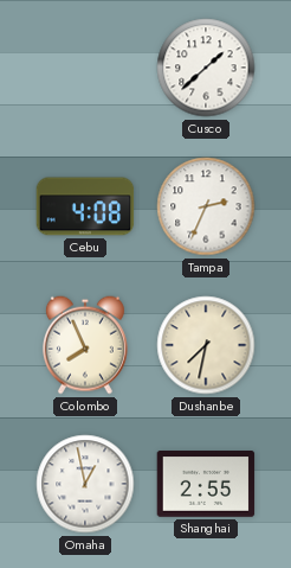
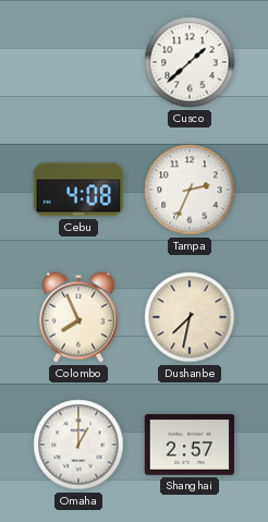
Omaha: 12:58 -> 1:00 (78, 445)
Shanghai: 2:55 -> 2:57 (190, 446)
